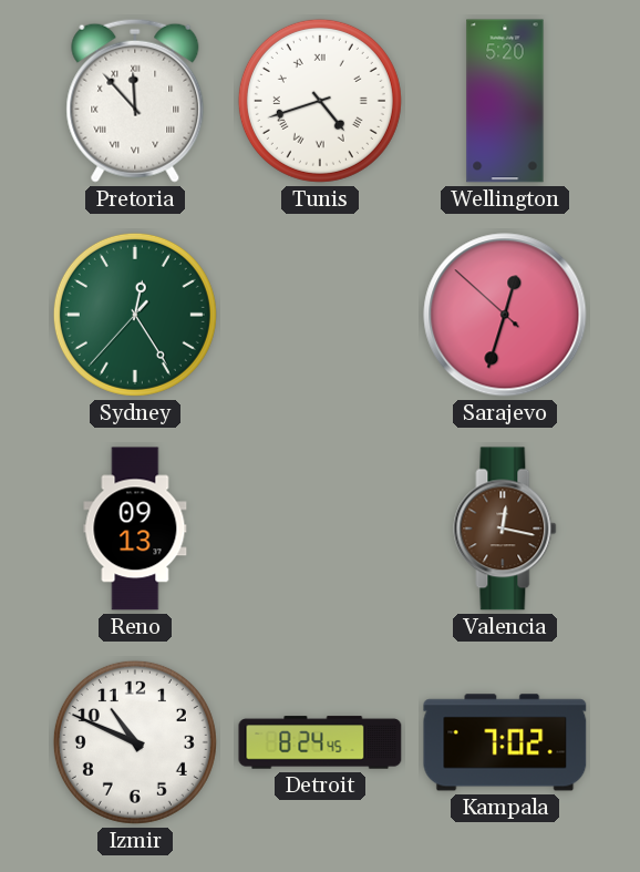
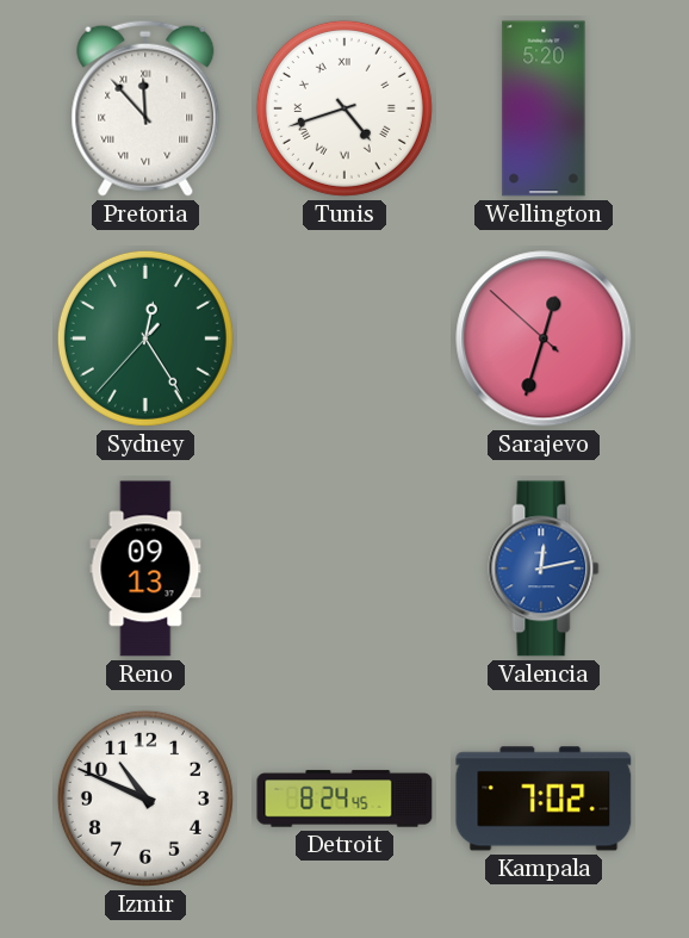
Valencia: 12:17 -> 12:13 (544, 569)
Valencia dial: brown -> blue (544, 569)
